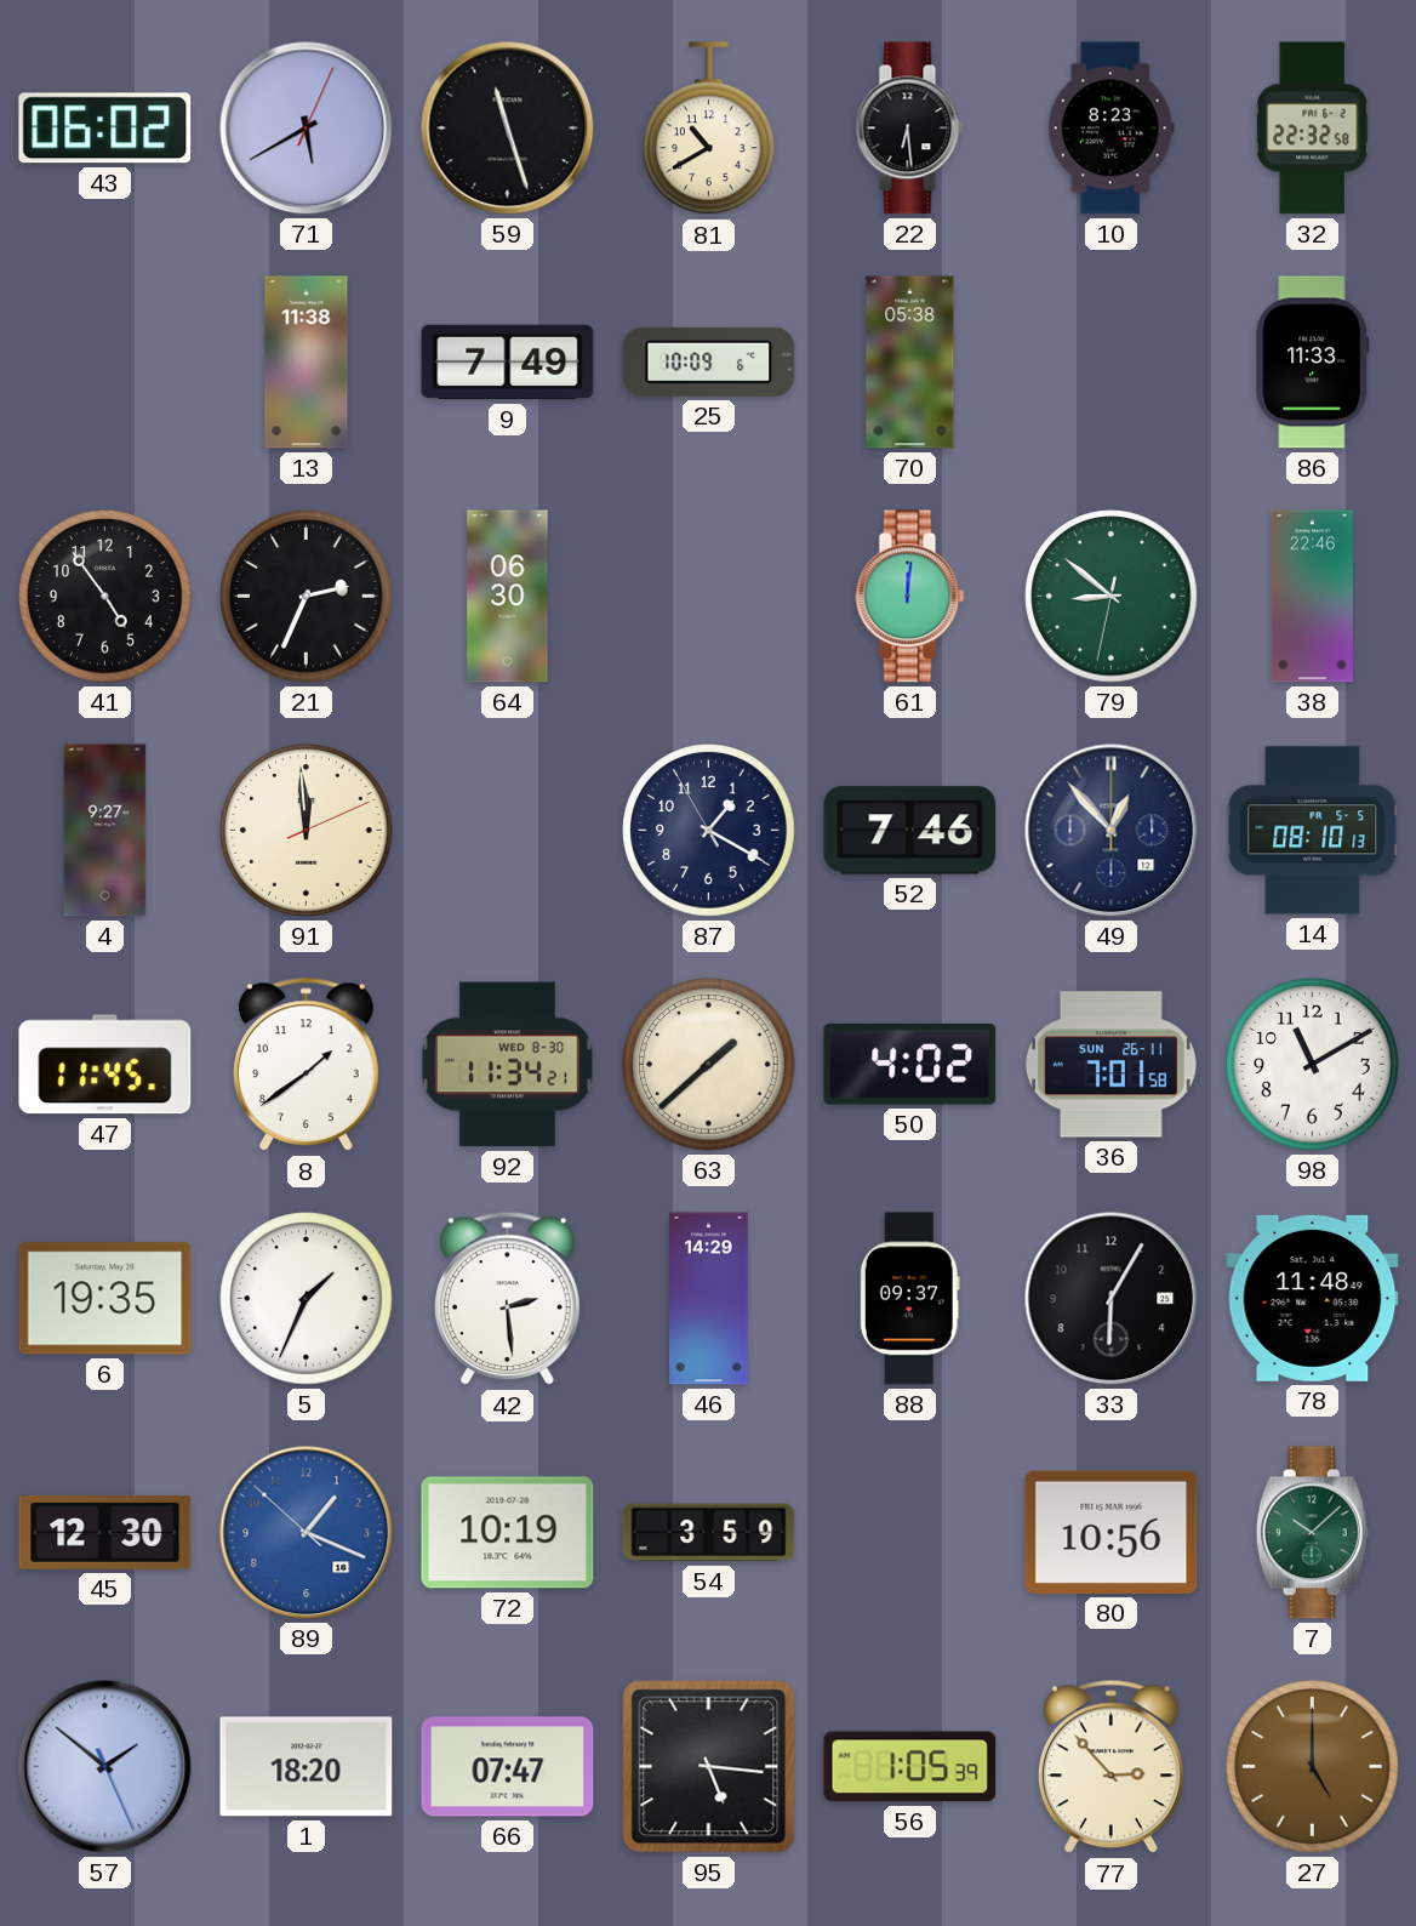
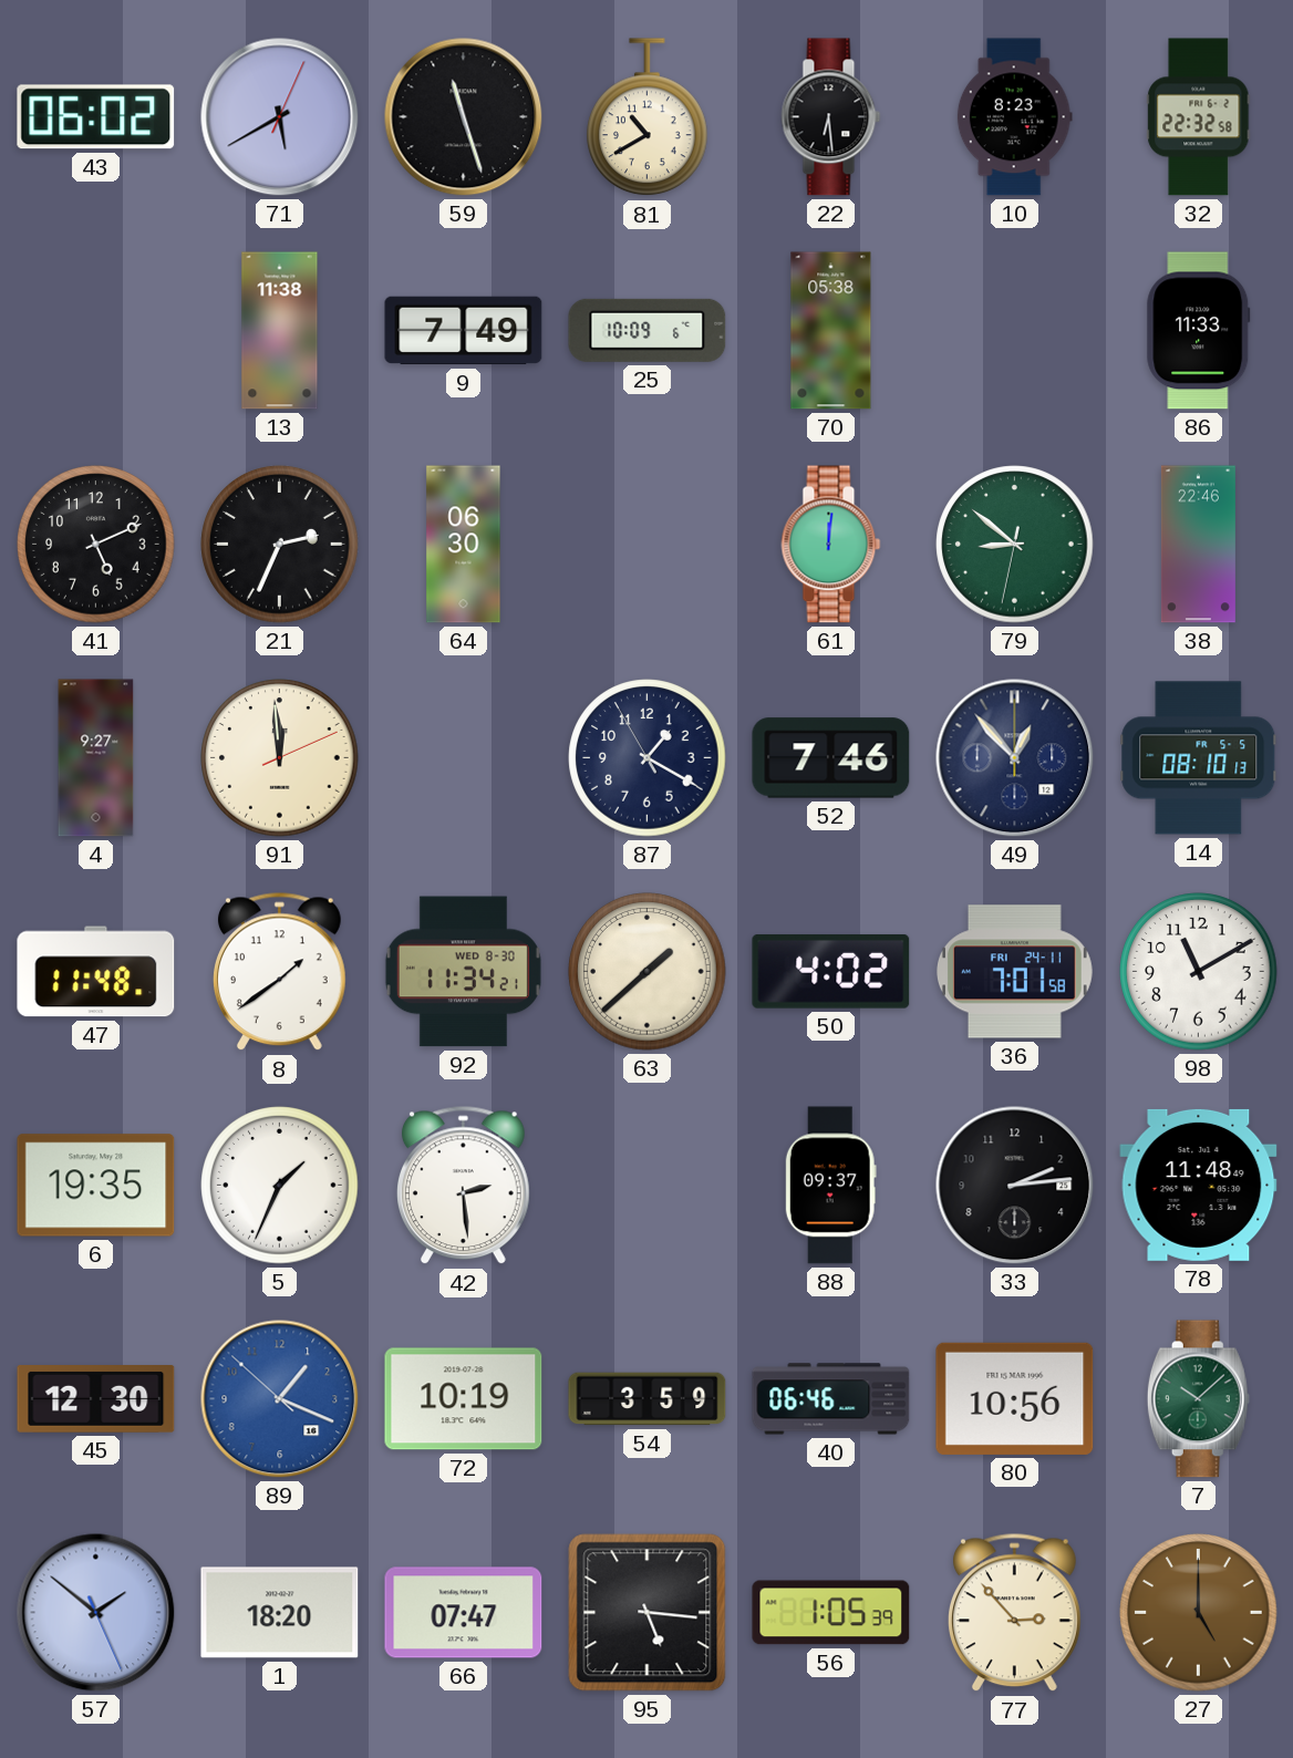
41: 4:54 -> 5:11 (96, 545)
47: 11:45 -> 11:48 (96, 972)
36 date: SUN 26-11 -> FRI 24-11 (1014, 972)
46: 14:29 -> none (709, 1299)
33: 6:05 -> 2:14 (1015, 1186)
40: none -> 06:46 (831, 1399)
